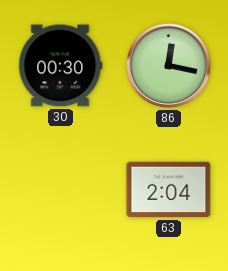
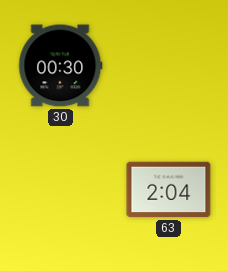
86: 12:17 -> none (168, 65)
